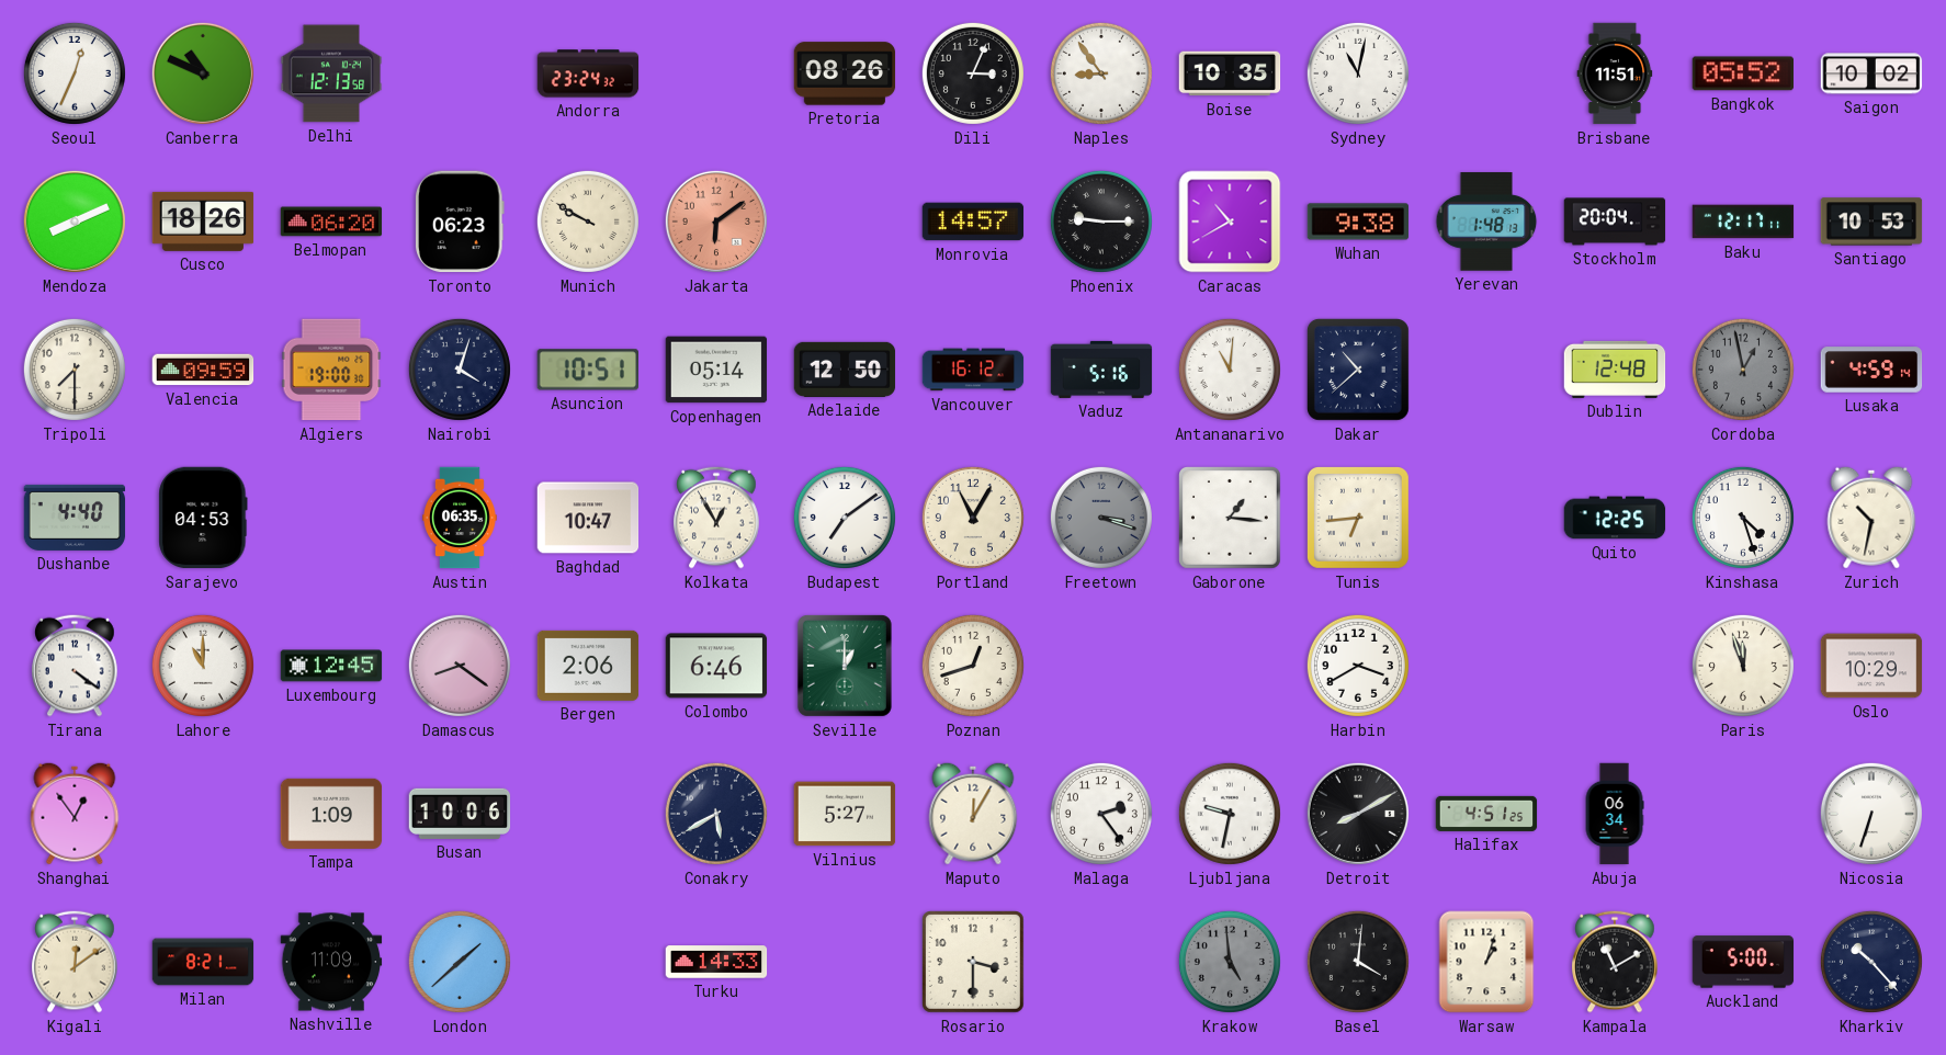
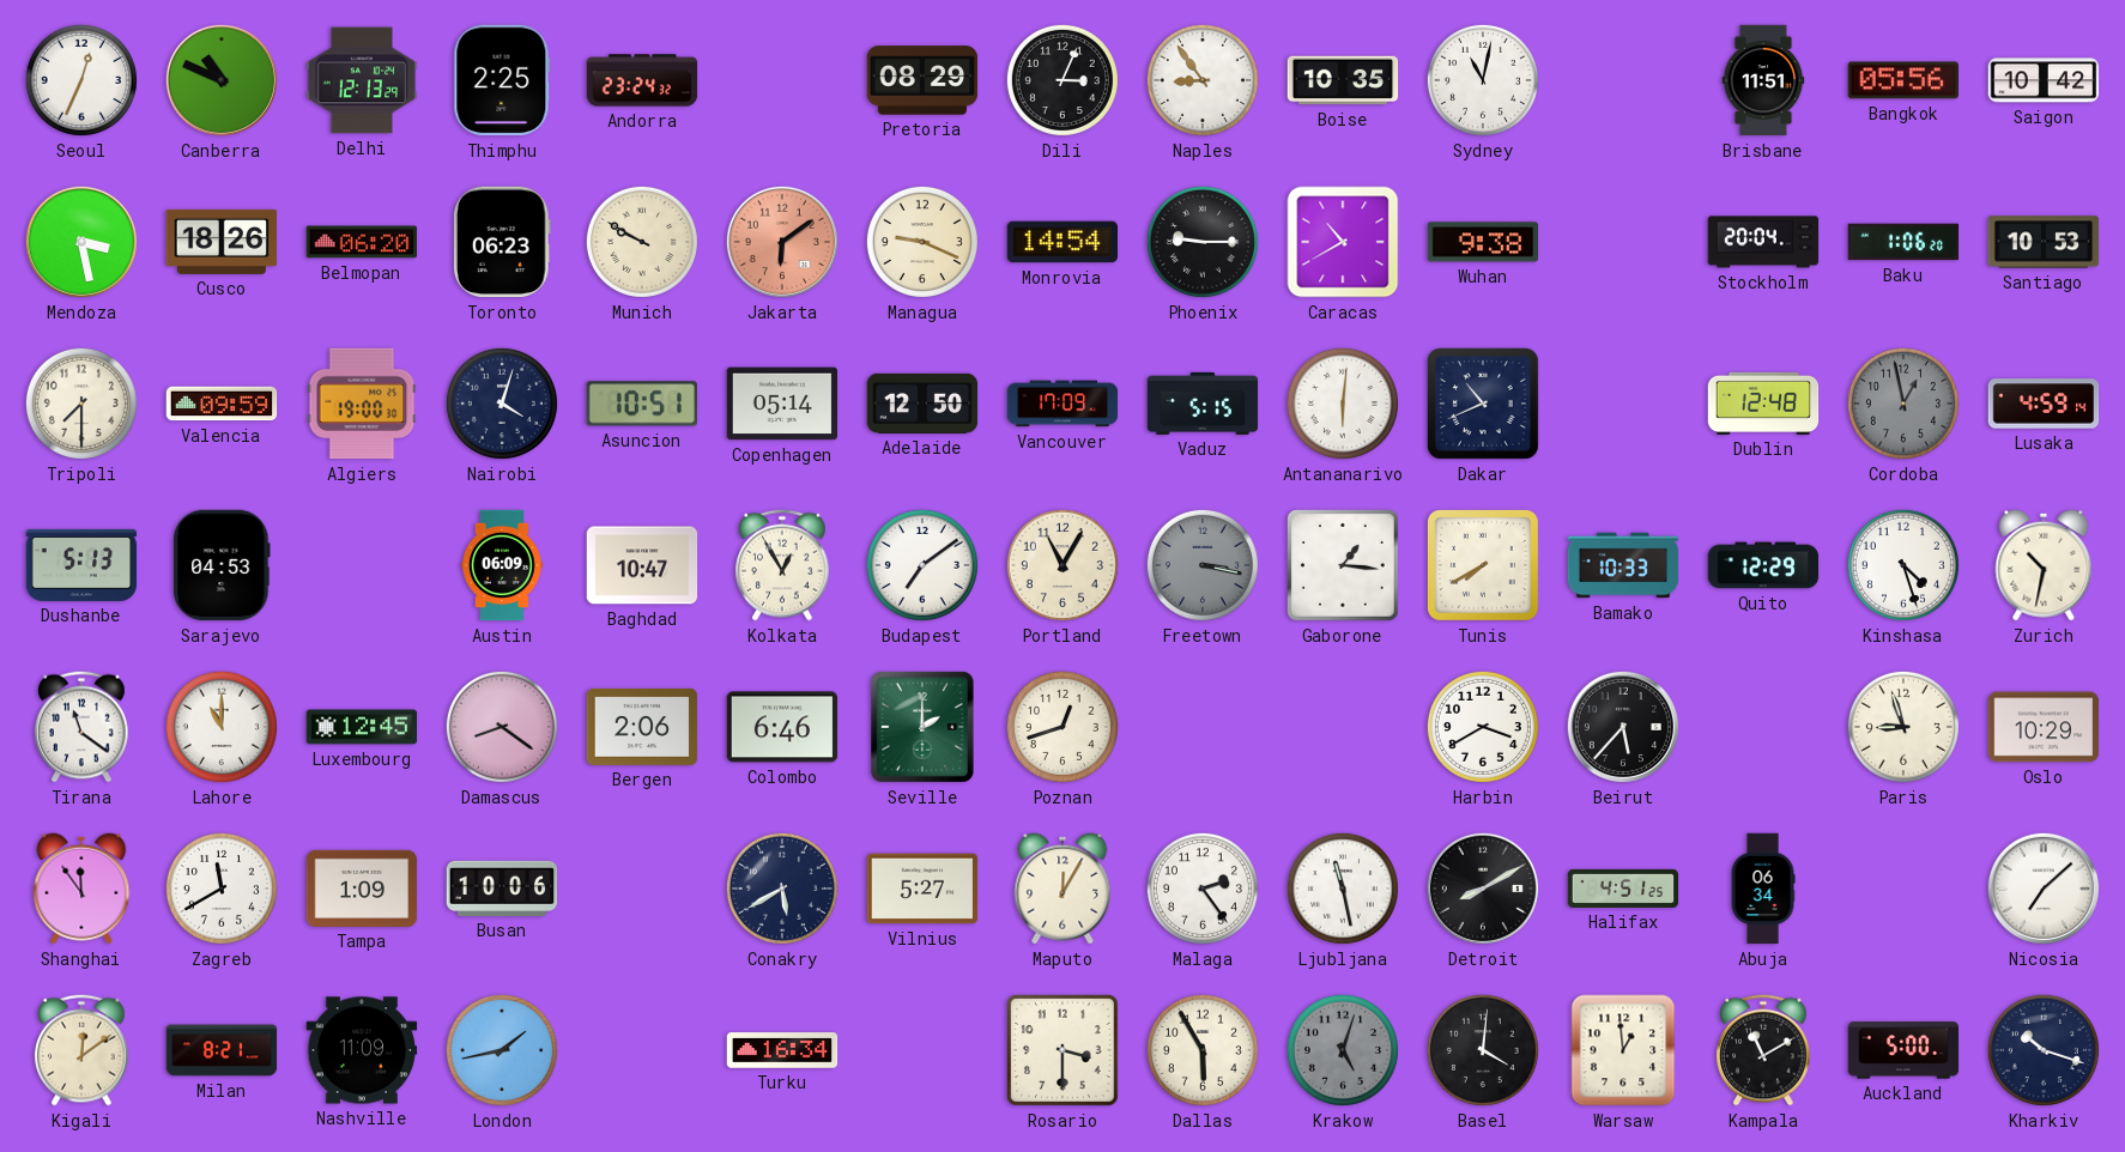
Delhi: 12:13:58 -> 12:13:29 (362, 80)
Thimphu: none -> 2:25 (502, 80)
Pretoria: 08:26 -> 08:29 (922, 80)
Bangkok: 05:52 -> 05:56 (1903, 80)
Saigon: 10:02 -> 10:42 (2044, 80)
Mendoza: 8:11 -> 3:28 (81, 242)
Managua: none -> 9:19 (922, 242)
Monrovia: 14:57 -> 14:54 (1062, 242)
Yerevan: 1:48 -> none (1486, 222)
Baku: 12:17 -> 1:06 (1903, 242)
Vancouver: 16:12 -> 17:09 (1062, 404)
Vaduz: 5:16 -> 5:15 (1203, 404)
Antananarivo: 11:01 -> 6:01 (1343, 404)
Dakar: 10:38 -> 10:41 (1483, 404)
Dushanbe: 4:40 -> 5:13 (81, 565)
Austin: 06:35 -> 06:09 (503, 565)
Freetown: 3:18 -> 3:17 (1203, 565)
Tunis: 6:44 -> 7:40 (1483, 565)
Bamako: none -> 10:33 (1623, 565)
Quito: 12:25 -> 12:29 (1763, 565)
Tirana: 4:21 -> 11:21 (81, 727)
Seville: 1:00 -> 2:00 (922, 727)
Beirut: none -> 5:37 (1623, 727)
Paris: 11:57 -> 8:57 (1903, 727)
Shanghai: 12:54 -> 11:54 (81, 889)
Zagreb: none -> 11:40 (222, 889)
Ljubljana: 9:32 -> 11:28 (1343, 889)
Nicosia: 6:33 -> 7:08 (2044, 889)
London: 1:38 -> 1:43 (502, 1050)
Turku: 14:33 -> 16:34 (782, 1050)
Dallas: none -> 5:55 (1203, 1050)
Krakow: 4:59 -> 5:03 (1343, 1050)
Warsaw: 1:03 -> 12:59 (1623, 1050)
Kharkiv: 10:23 -> 10:18 (2044, 1050)
